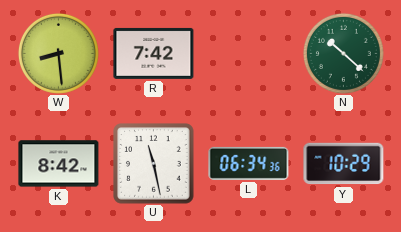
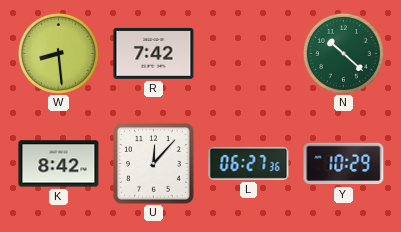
U: 11:28 -> 12:07 (154, 164)
L: 06:34 -> 06:27 (249, 163)
